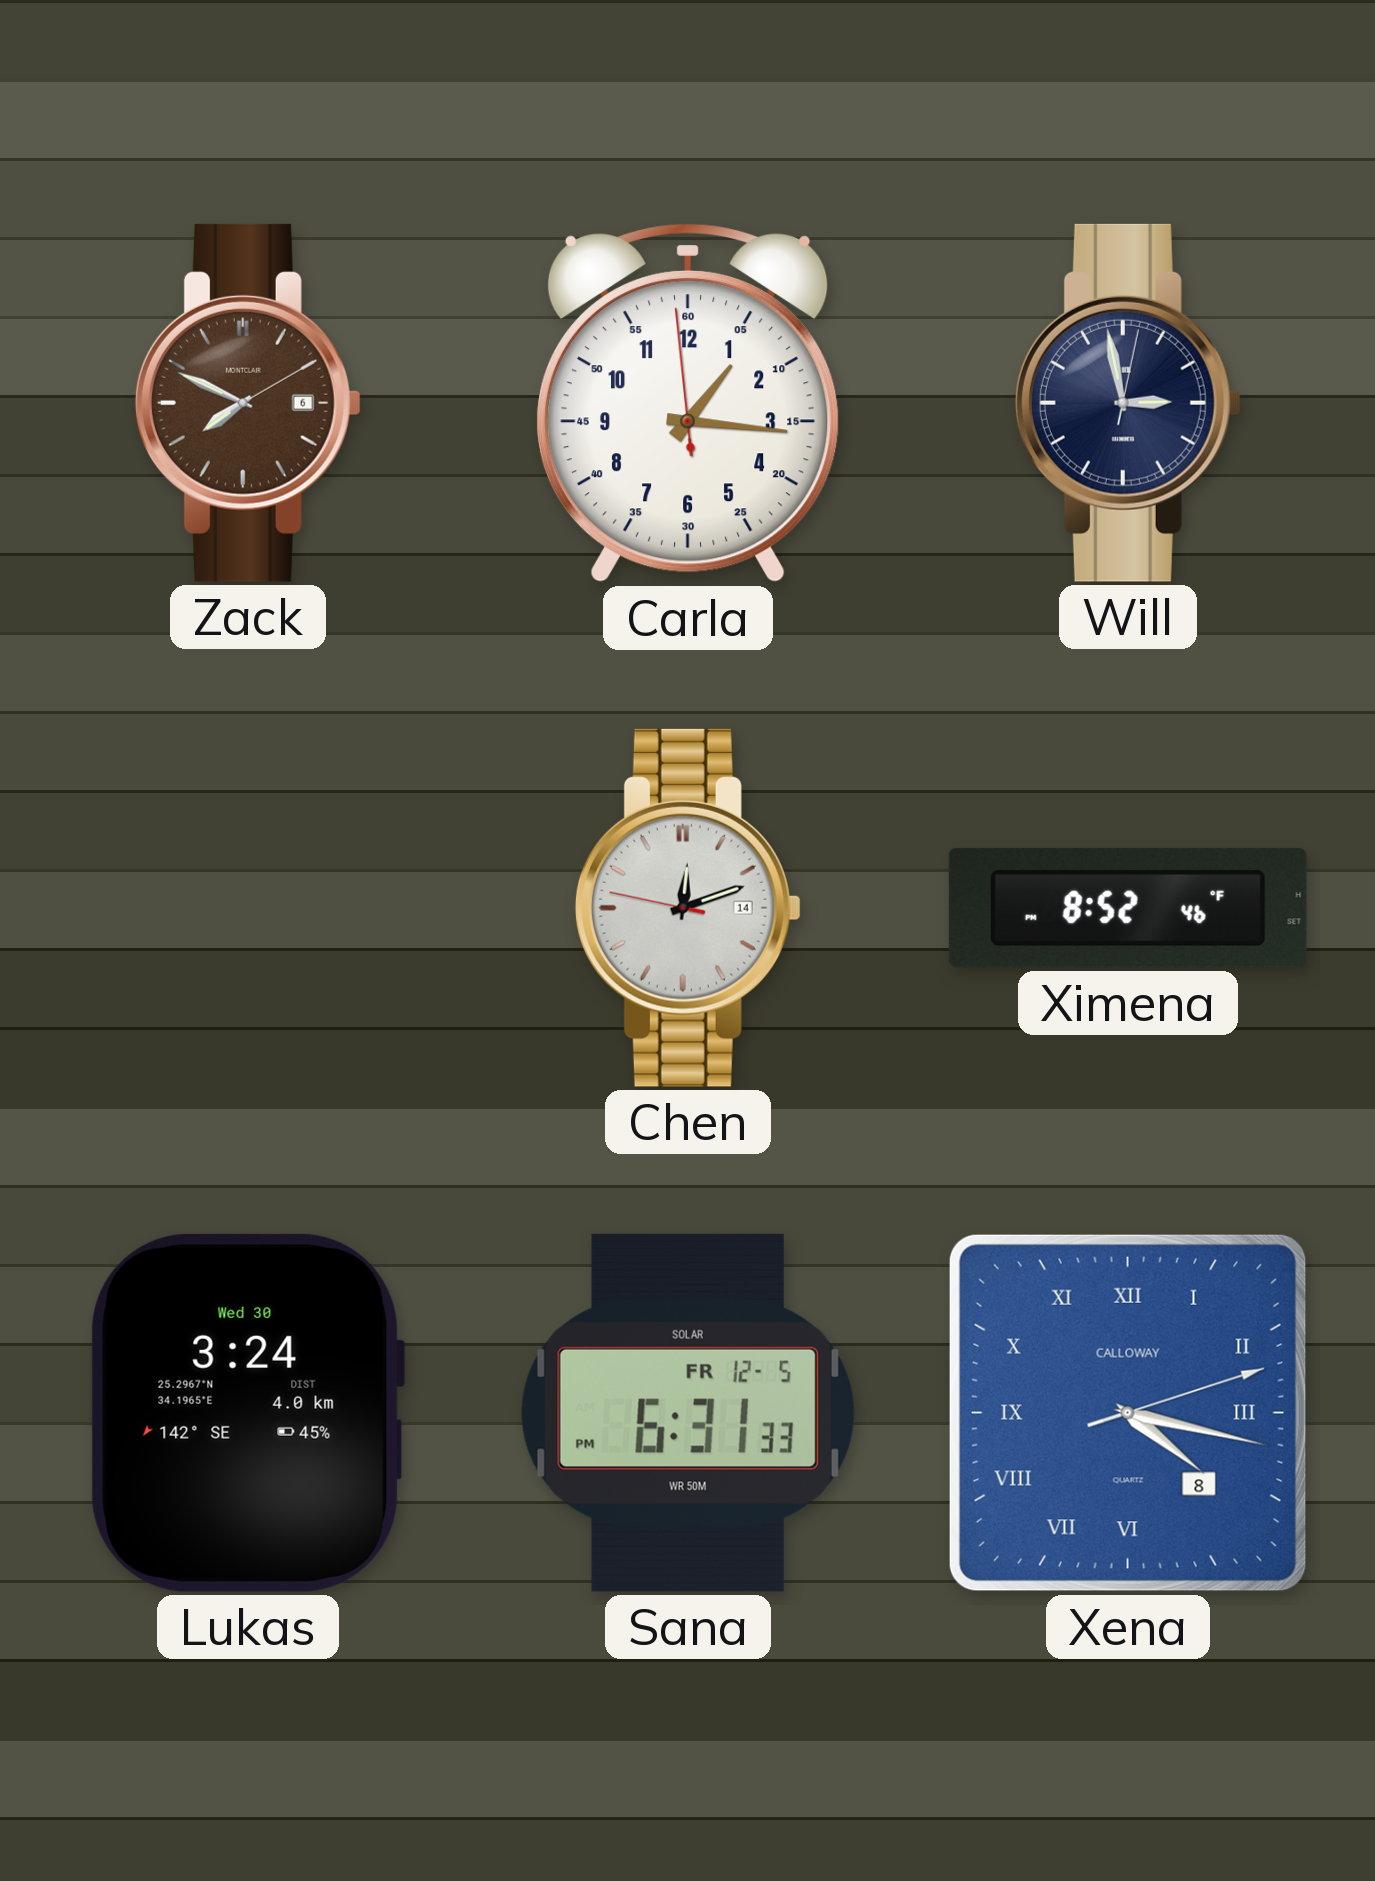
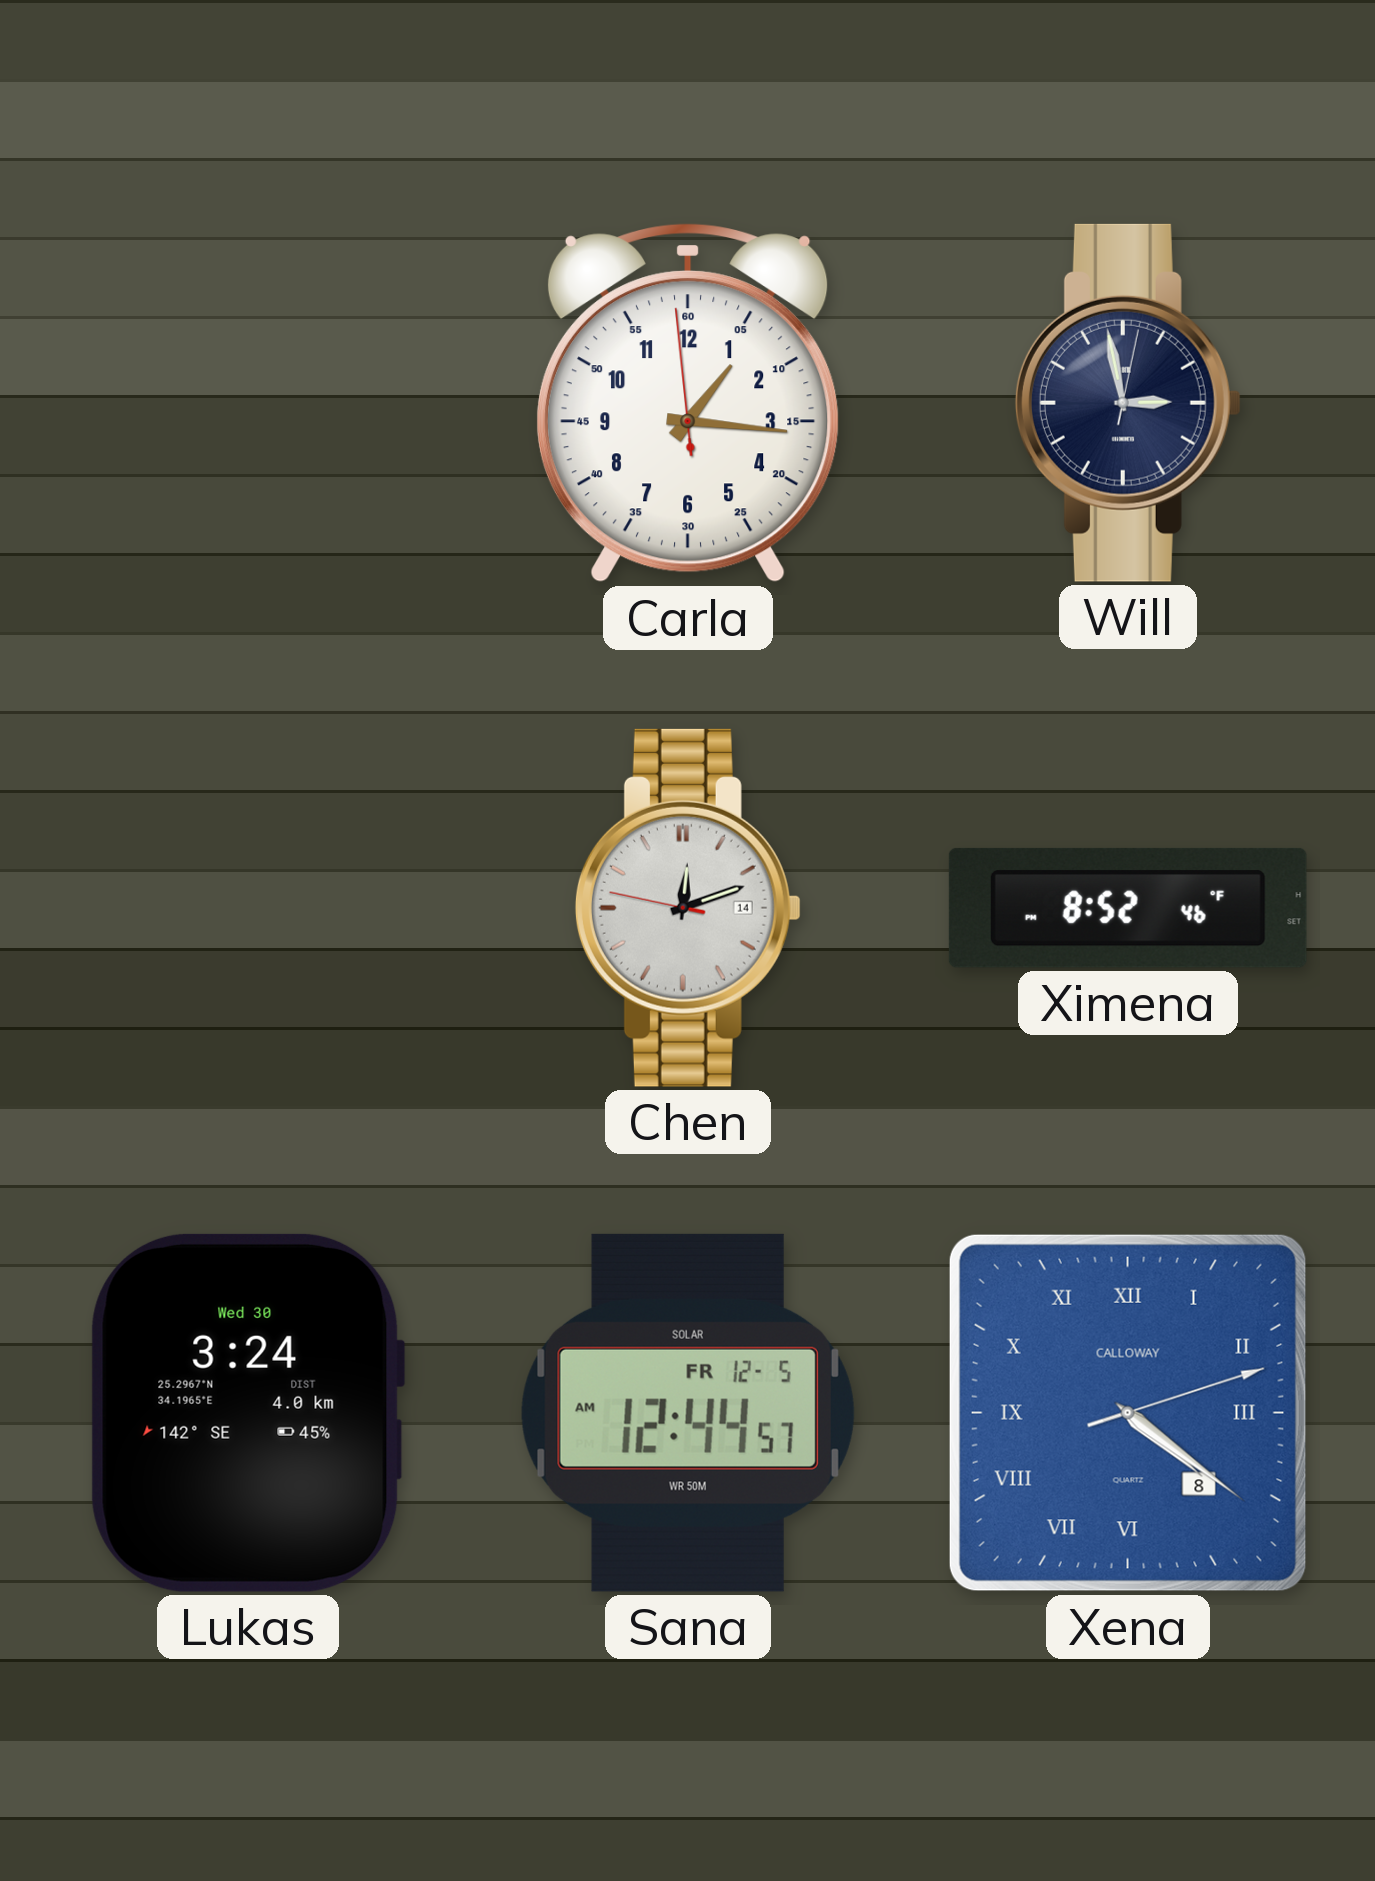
Zack: 7:49 -> none (248, 403)
Sana: 6:31 -> 12:44 (688, 1413)
Xena: 4:17 -> 4:21 (1128, 1413)
